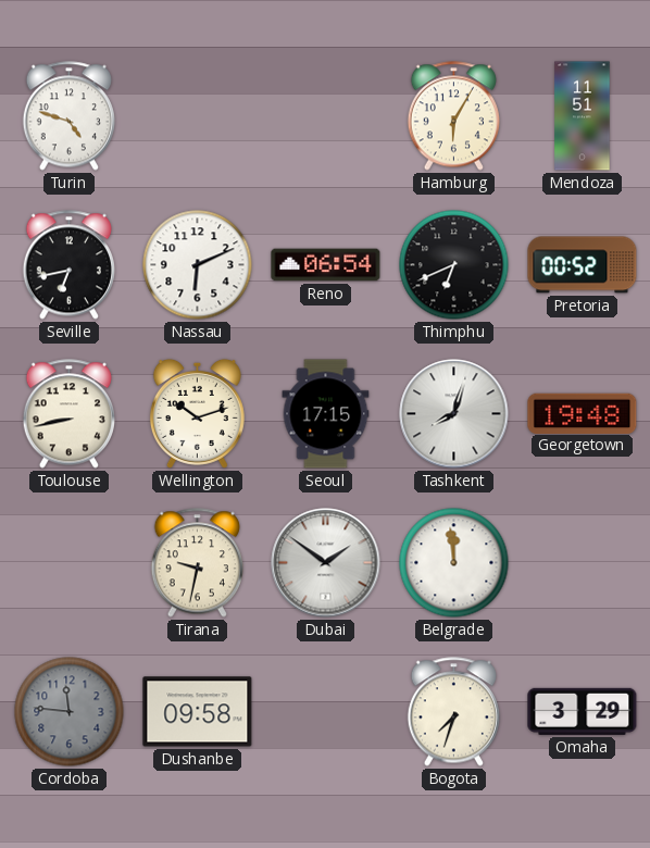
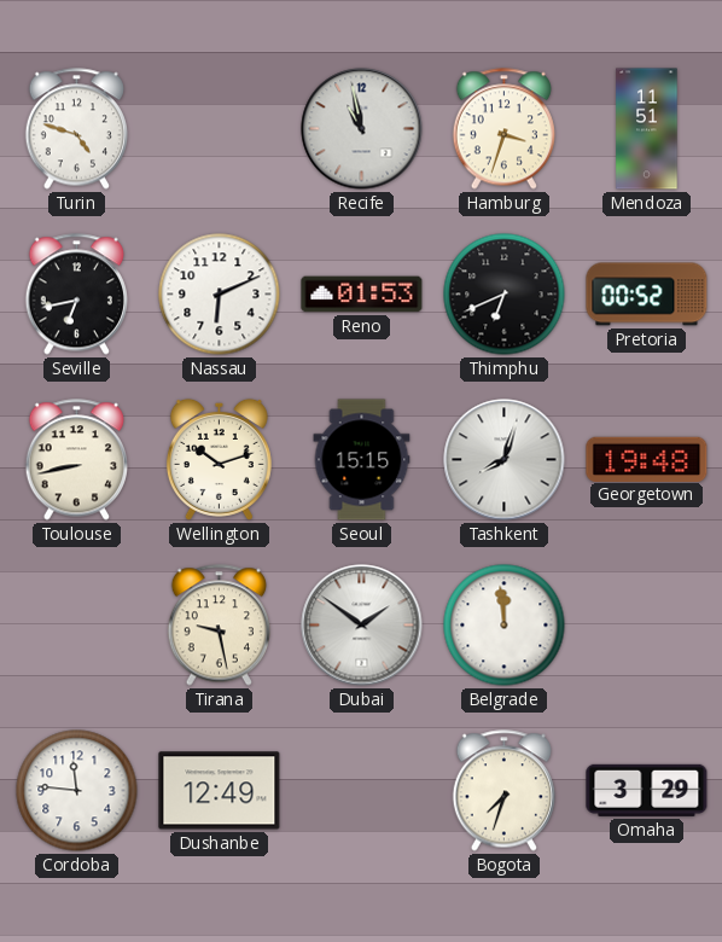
Recife: none -> 10:58 (362, 129)
Hamburg: 6:05 -> 3:33 (503, 129)
Reno: 06:54 -> 01:53 (362, 295)
Seoul: 17:15 -> 15:15 (362, 460)
Tirana: 9:32 -> 9:28 (219, 626)
Cordoba dial: grey -> white (77, 791)
Dushanbe: 09:58 -> 12:49 (220, 791)
